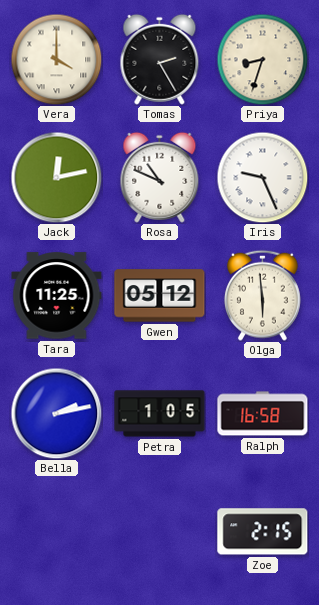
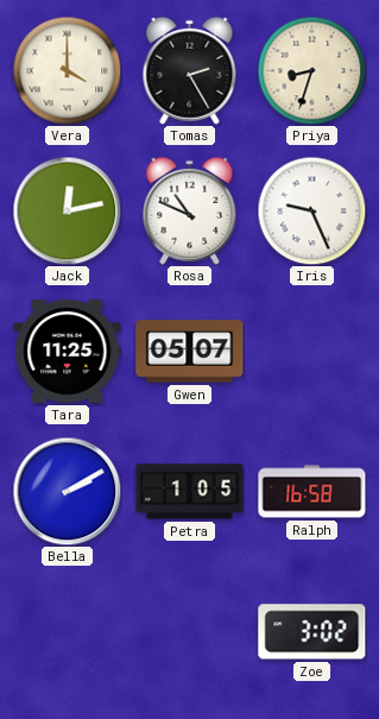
Gwen: 05:12 -> 05:07 (190, 352)
Olga: 5:59 -> none (263, 295)
Bella: 2:13 -> 2:10 (67, 491)
Zoe: 2:15 -> 3:02 (312, 632)
